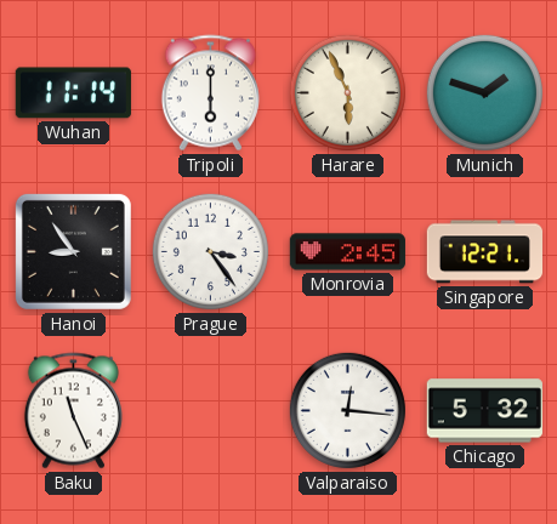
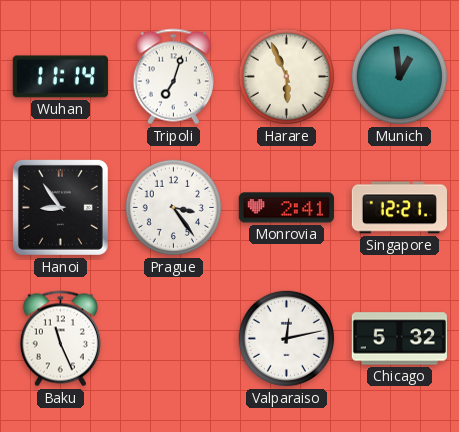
Tripoli: 6:00 -> 7:03 (173, 77)
Munich: 1:48 -> 12:59 (399, 76)
Monrovia: 2:45 -> 2:41 (286, 208)
Valparaiso: 12:16 -> 12:13 (286, 338)
